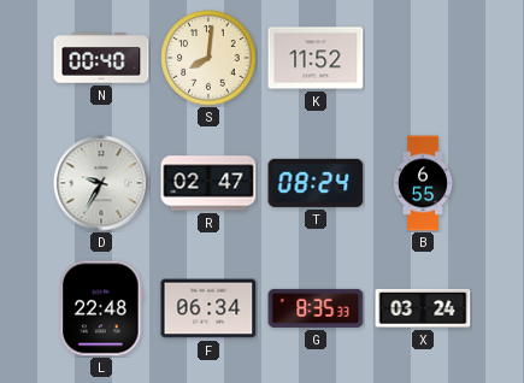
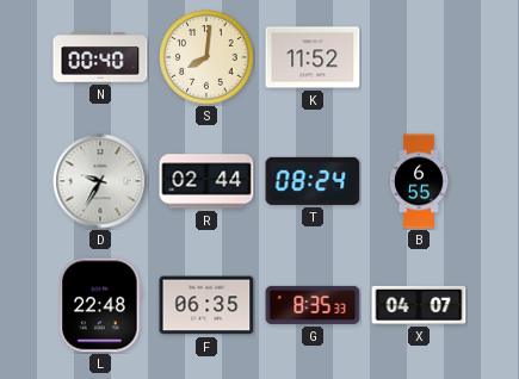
R: 02:47 -> 02:44 (206, 181)
F: 06:34 -> 06:35 (206, 305)
X: 03:24 -> 04:07 (419, 305)
